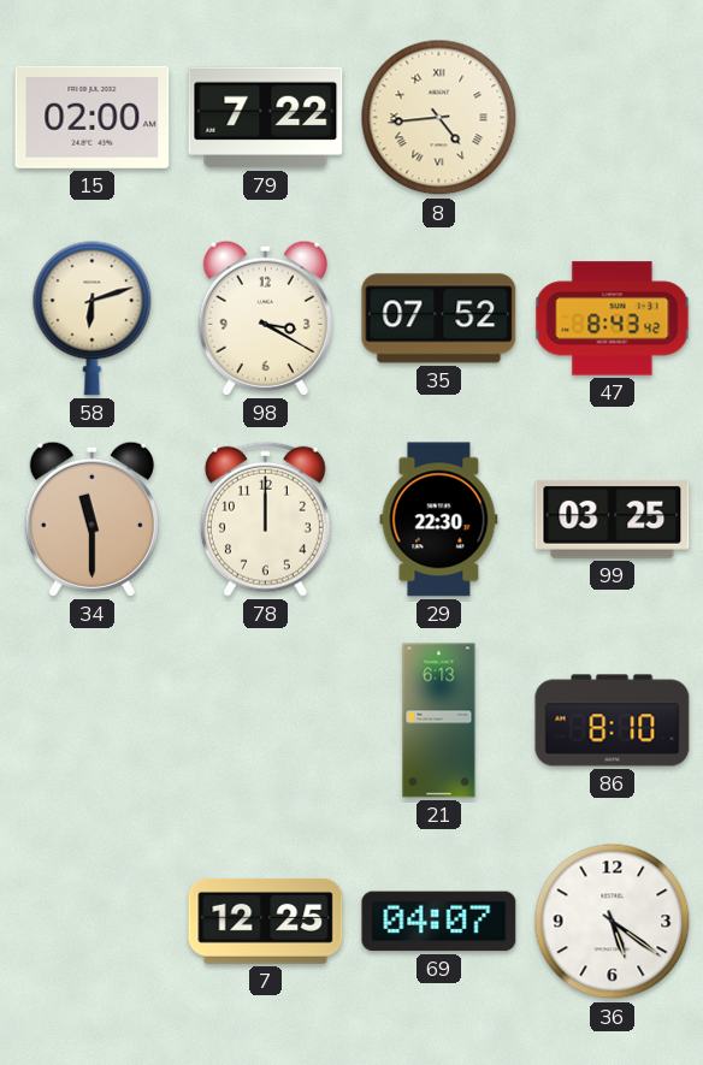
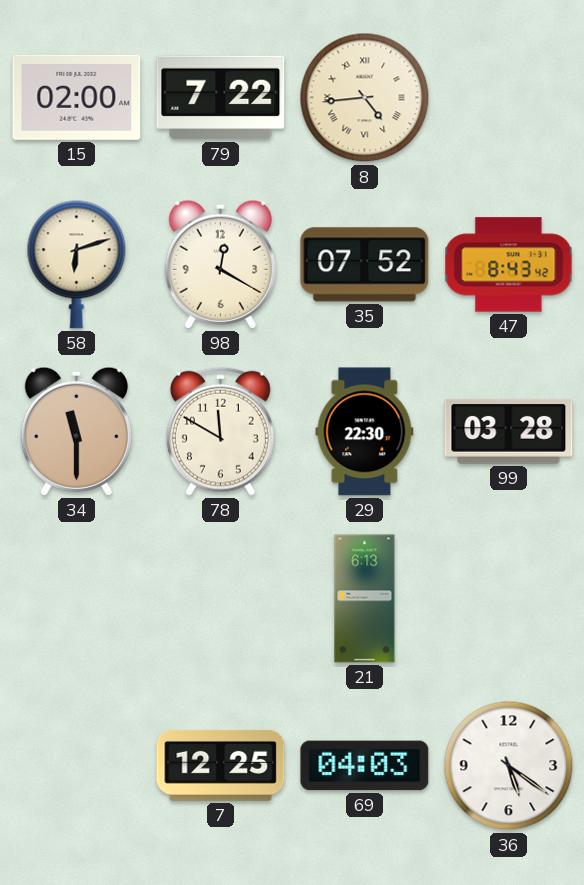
98: 3:20 -> 12:20 (220, 264)
78: 12:00 -> 11:50 (220, 431)
99: 03:25 -> 03:28 (509, 431)
86: 8:10 -> none (613, 721)
69: 04:07 -> 04:03 (365, 766)
